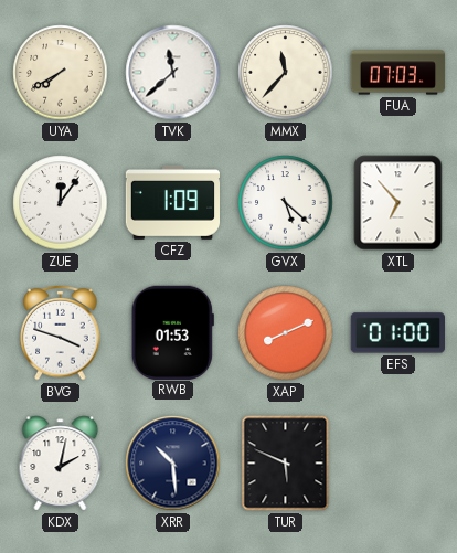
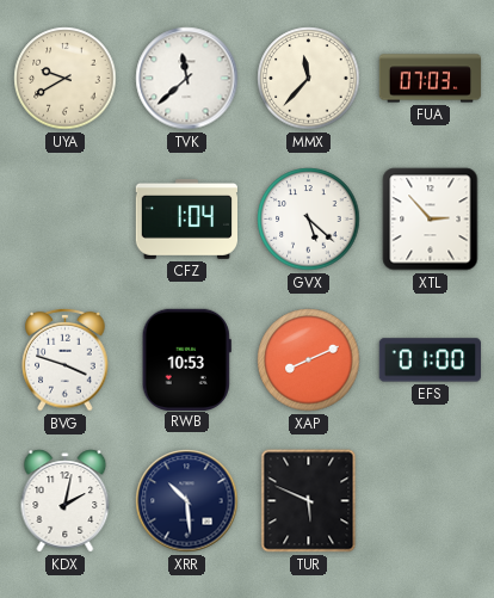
UYA: 7:40 -> 9:40 (66, 79)
ZUE: 12:06 -> none (61, 203)
CFZ: 1:09 -> 1:04 (186, 218)
XTL: 6:53 -> 2:53 (431, 220)
RWB: 01:53 -> 10:53 (186, 359)
